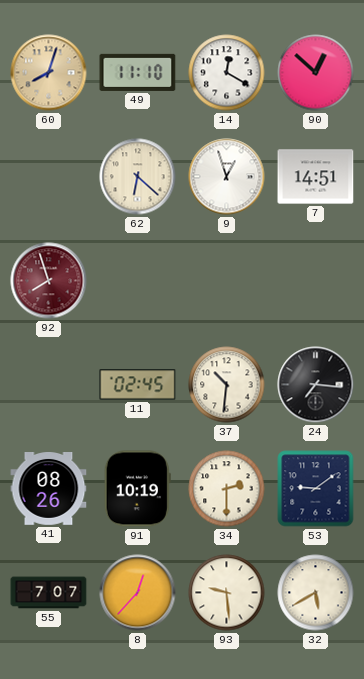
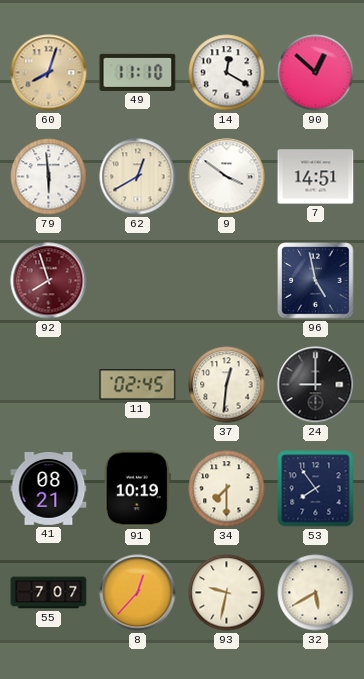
79: none -> 5:59 (49, 177)
62: 6:22 -> 12:40 (138, 177)
9: 12:57 -> 3:51 (227, 177)
96: none -> 4:58 (316, 281)
37: 10:31 -> 12:31 (227, 385)
24: 7:16 -> 9:00 (316, 385)
41: 08:26 -> 08:21 (49, 489)
34: 2:30 -> 7:30 (227, 489)
53: 9:09 -> 7:54 (316, 489)
93: 9:29 -> 9:32 (227, 593)
